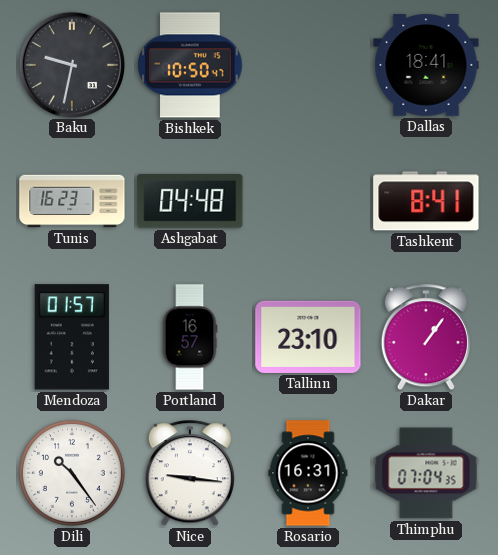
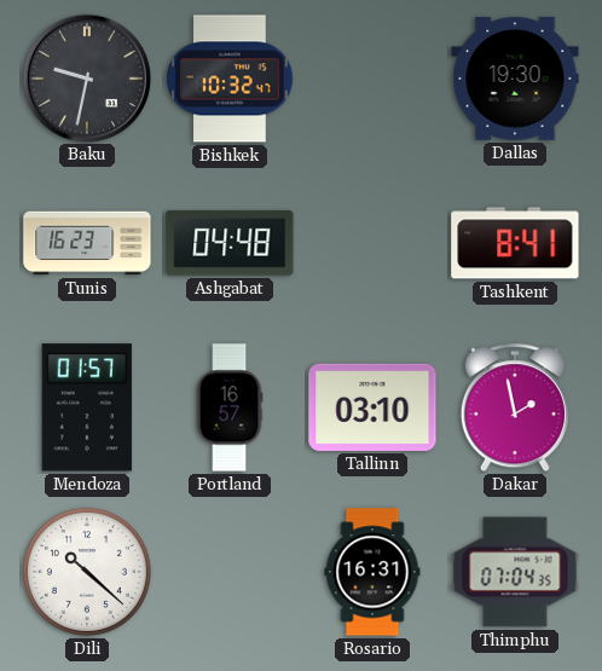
Bishkek: 10:50 -> 10:32 (230, 79)
Dallas: 18:41 -> 19:30 (515, 80)
Tallinn: 23:10 -> 03:10 (372, 407)
Dakar: 1:06 -> 1:58 (515, 409)
Dili: 10:24 -> 10:22 (87, 572)
Nice: 9:16 -> none (190, 474)
